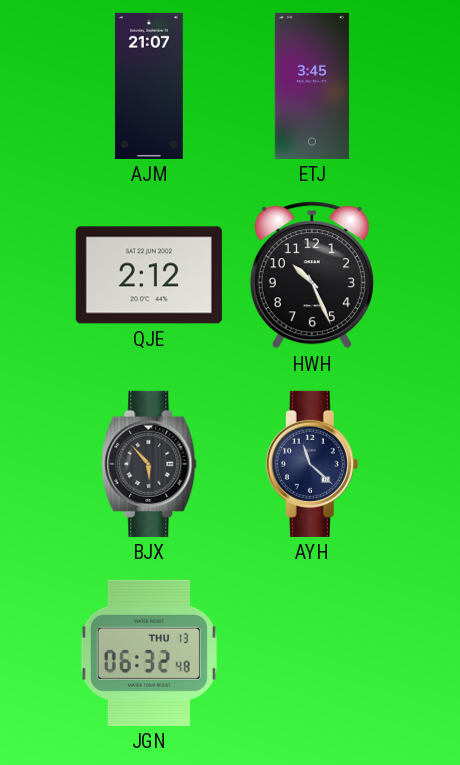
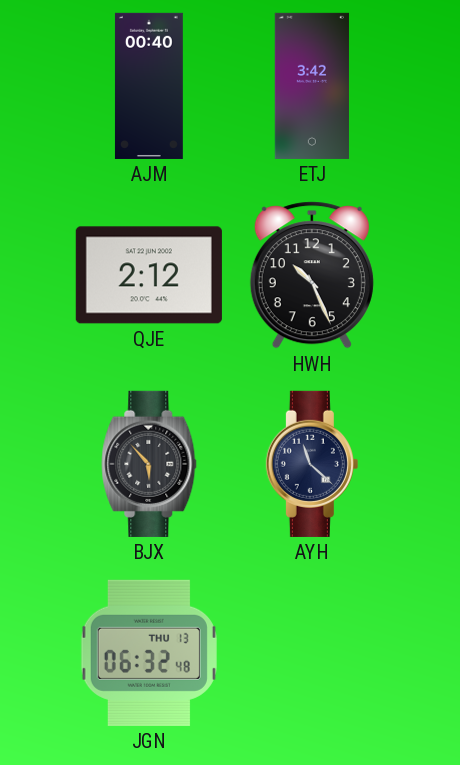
AJM: 21:07 -> 00:40 (149, 86)
ETJ: 3:45 -> 3:42 (312, 86)
